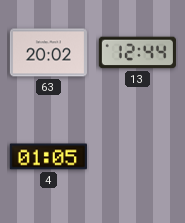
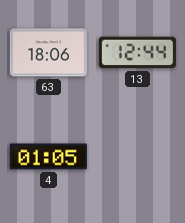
63: 20:02 -> 18:06 (48, 53)
